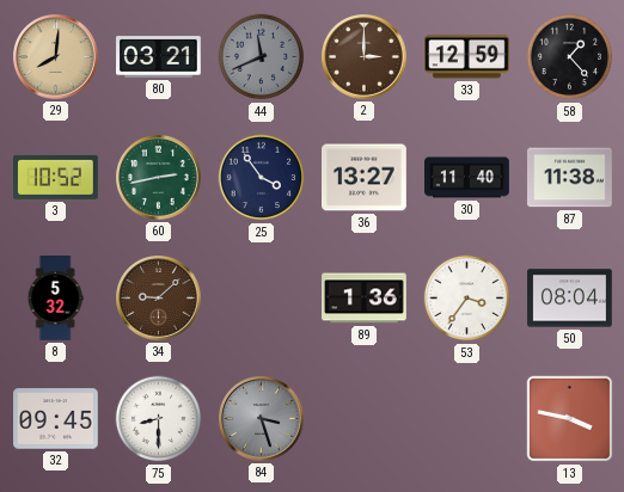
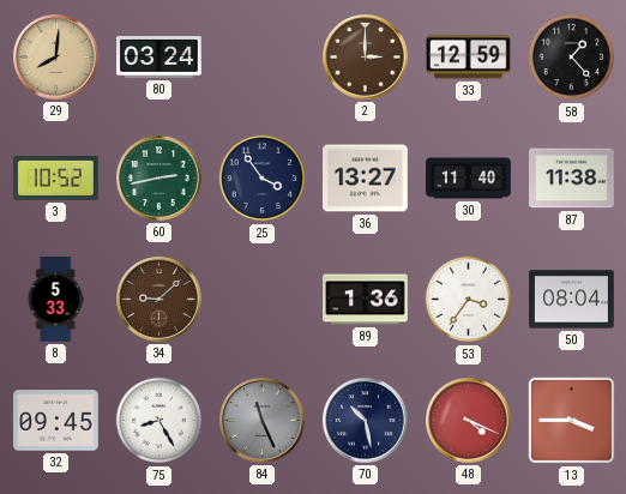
80: 03:21 -> 03:24 (159, 58)
44: 11:41 -> none (262, 57)
8: 5:32 -> 5:33 (55, 300)
75: 8:30 -> 8:25 (159, 421)
84: 3:27 -> 11:26 (263, 421)
70: none -> 10:28 (366, 421)
48: none -> 4:19 (469, 421)
13: 3:47 -> 3:45 (572, 421)
